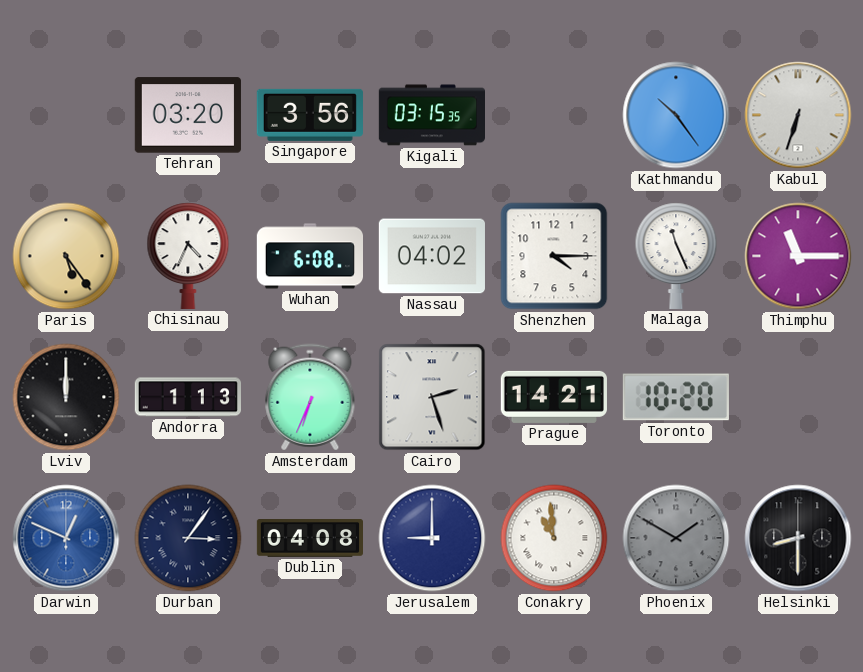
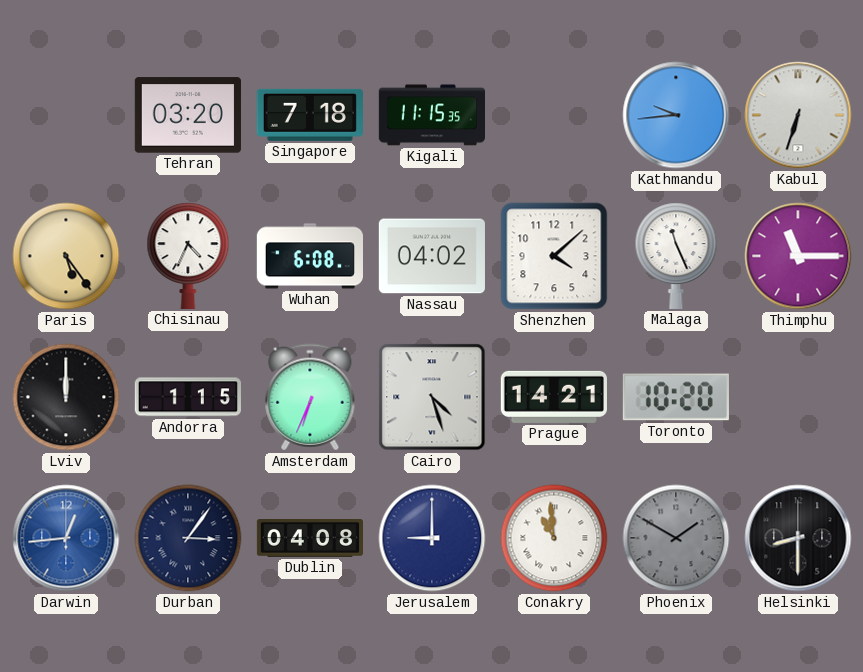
Singapore: 3:56 -> 7:18 (310, 115)
Kigali: 03:15 -> 11:15 (431, 115)
Kathmandu: 10:24 -> 9:44 (676, 115)
Shenzhen: 4:15 -> 4:08 (554, 256)
Andorra: 1:13 -> 1:15 (188, 397)
Cairo: 2:27 -> 4:27 (432, 397)
Darwin: 12:49 -> 12:44 (66, 538)
